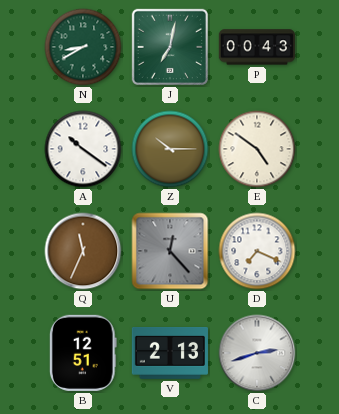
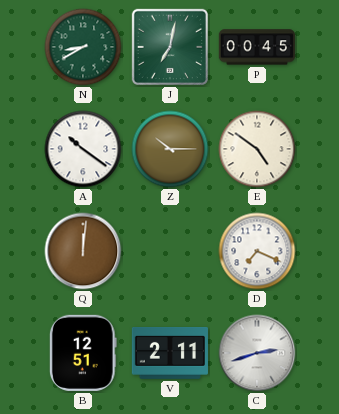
P: 00:43 -> 00:45 (257, 47)
Q: 11:34 -> 12:01 (83, 251)
U: 12:23 -> none (170, 251)
V: 2:13 -> 2:11 (170, 354)
